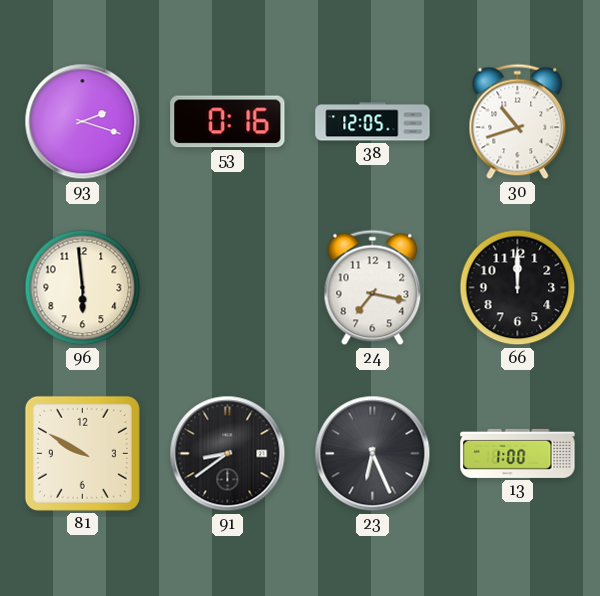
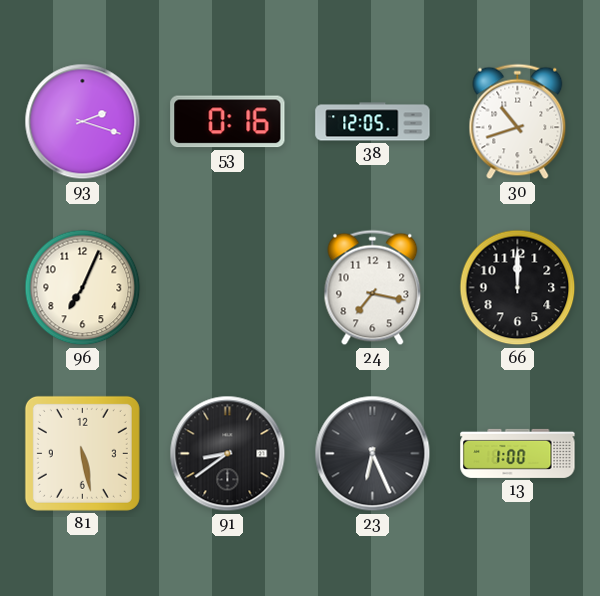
96: 5:59 -> 7:04 (83, 288)
81: 9:50 -> 5:28 (82, 453)
